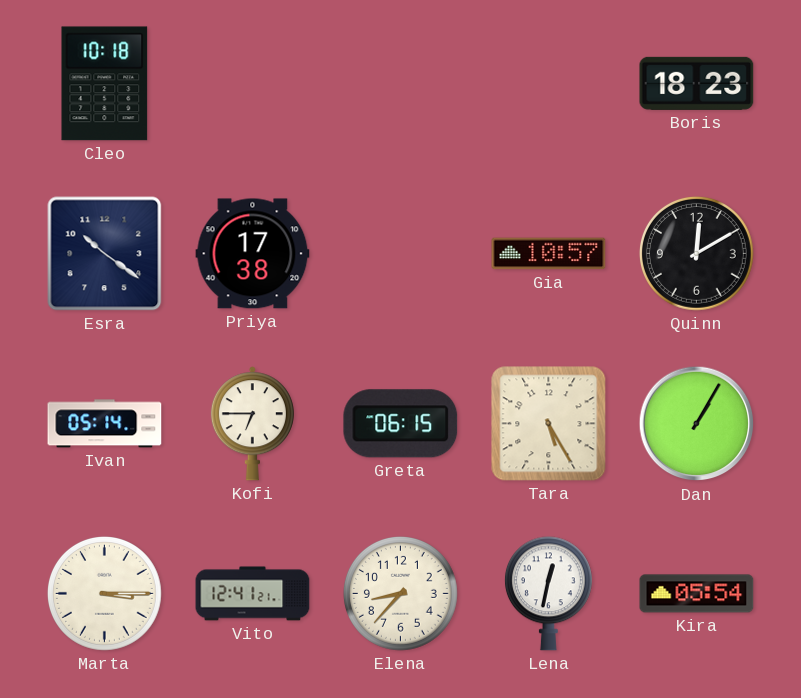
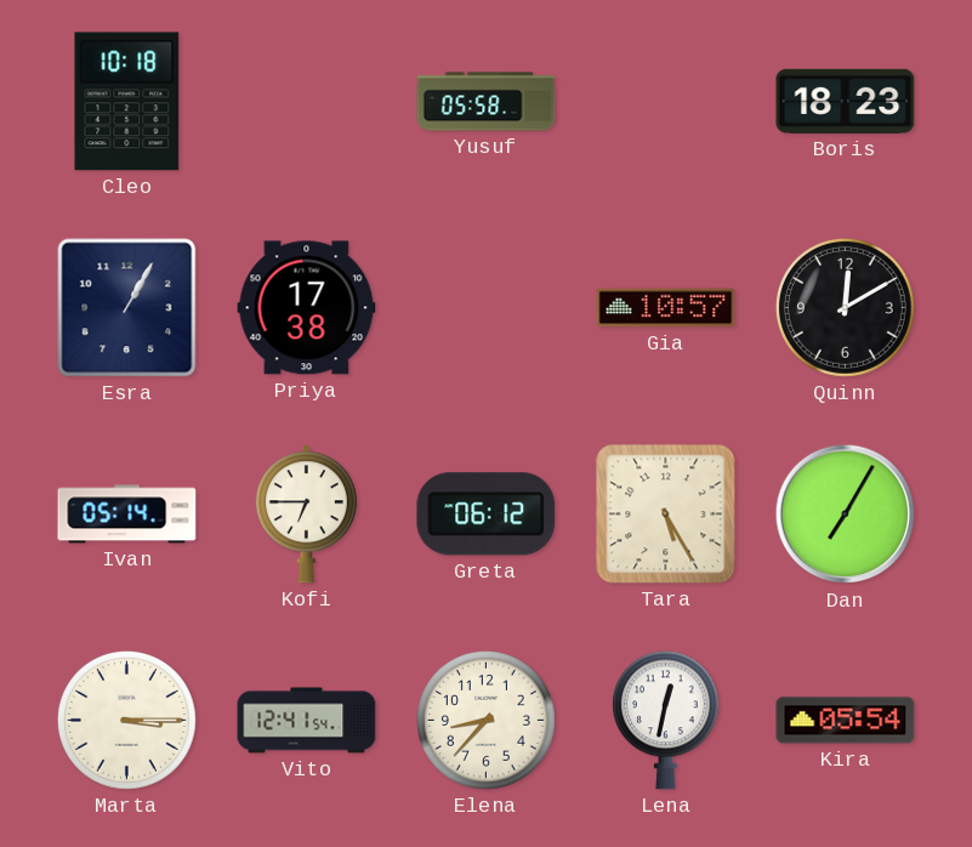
Yusuf: none -> 05:58 (487, 102)
Esra: 10:21 -> 1:05 (127, 308)
Greta: 06:15 -> 06:12 (487, 515)
Dan: 1:05 -> 7:05 (846, 515)
Vito: 12:41:21 -> 12:41:54 (307, 721)
